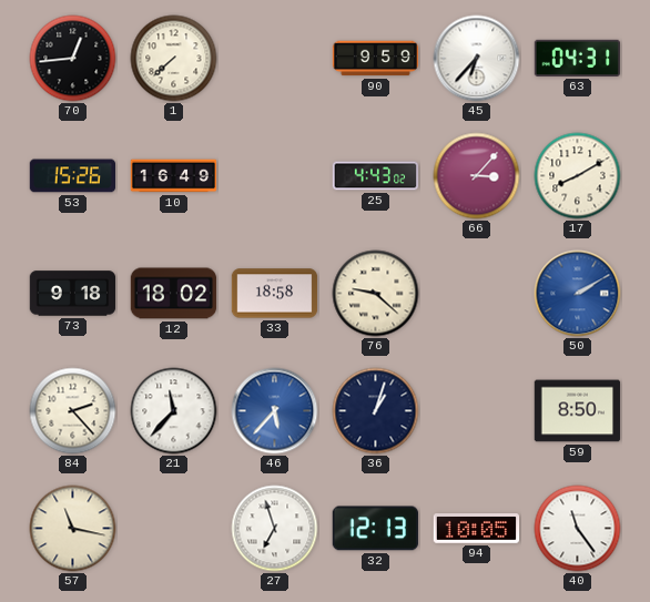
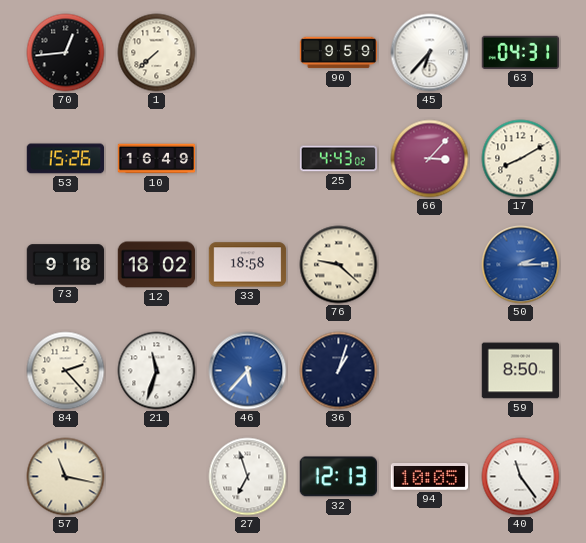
50: 2:10 -> 2:15 (521, 265)
21: 11:37 -> 11:33 (157, 371)
